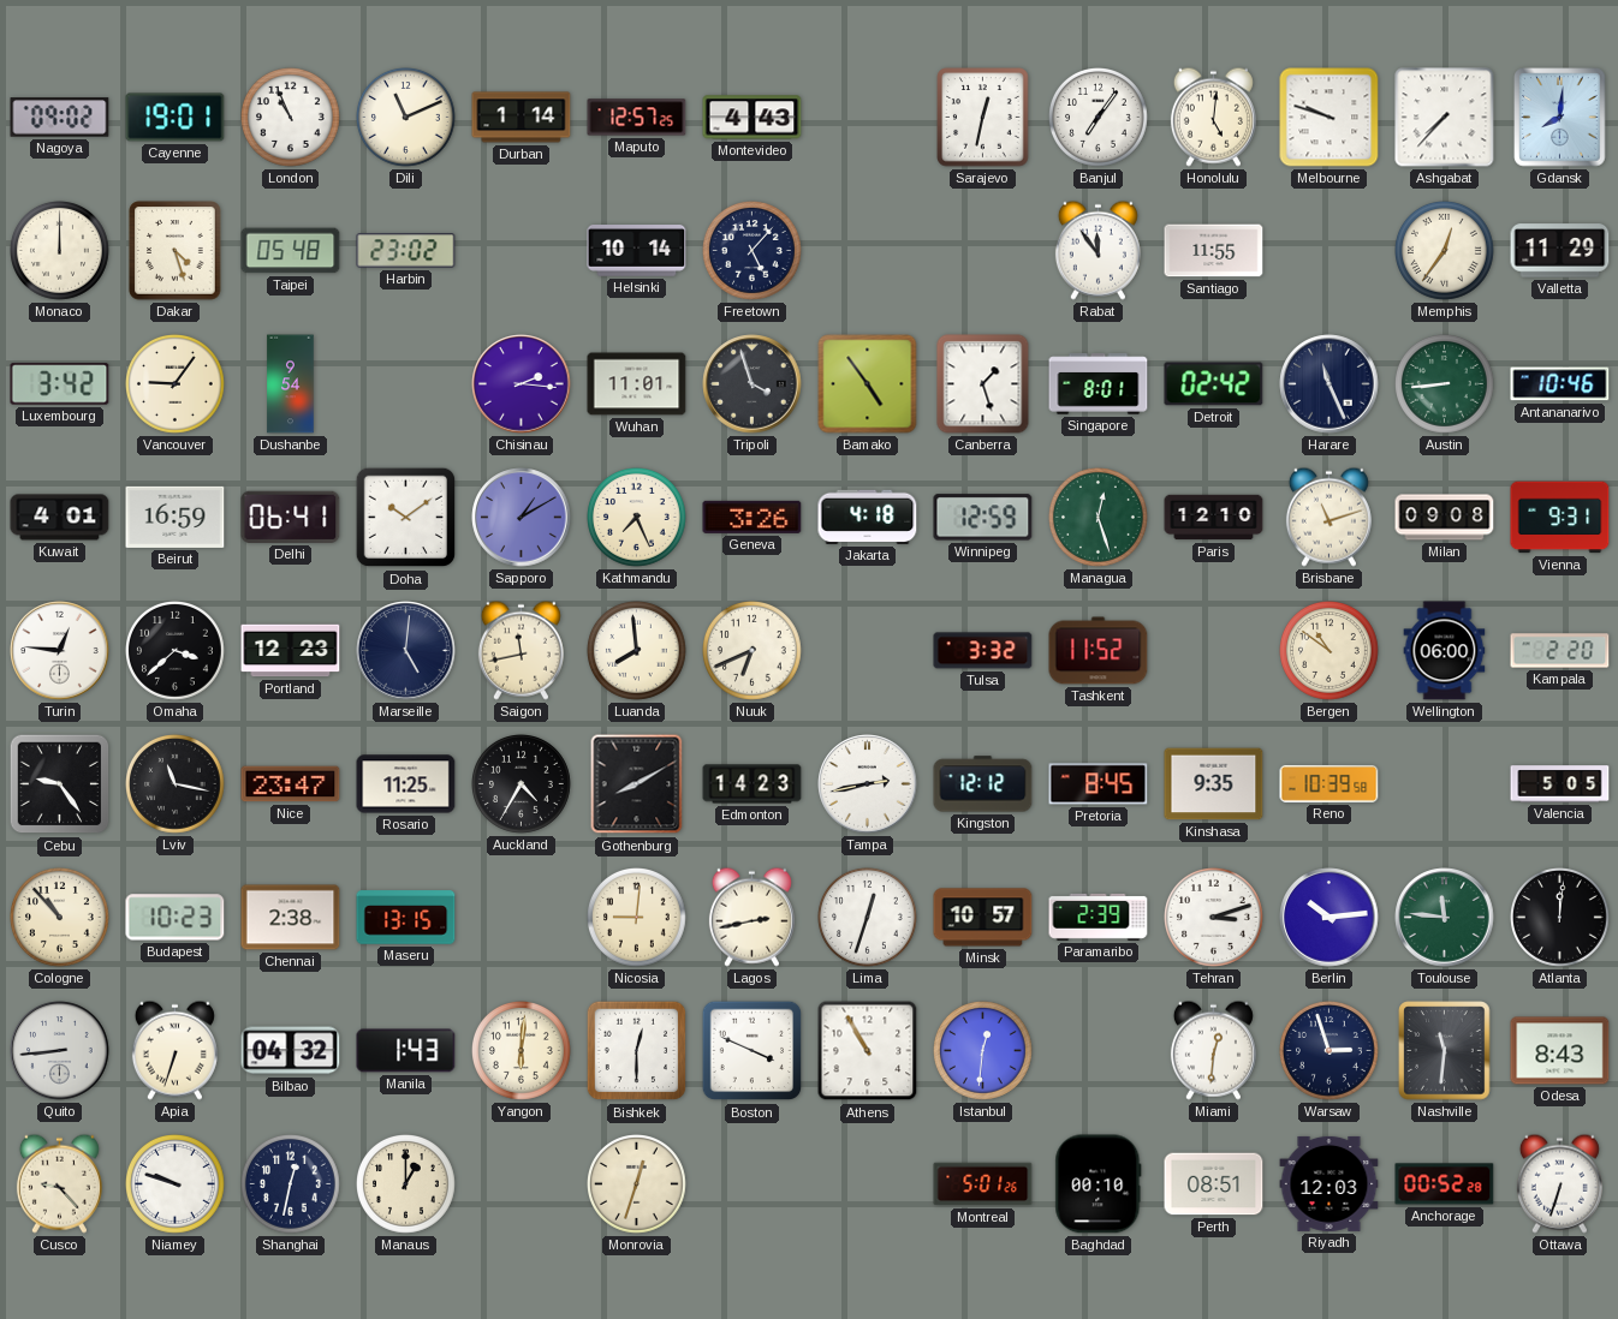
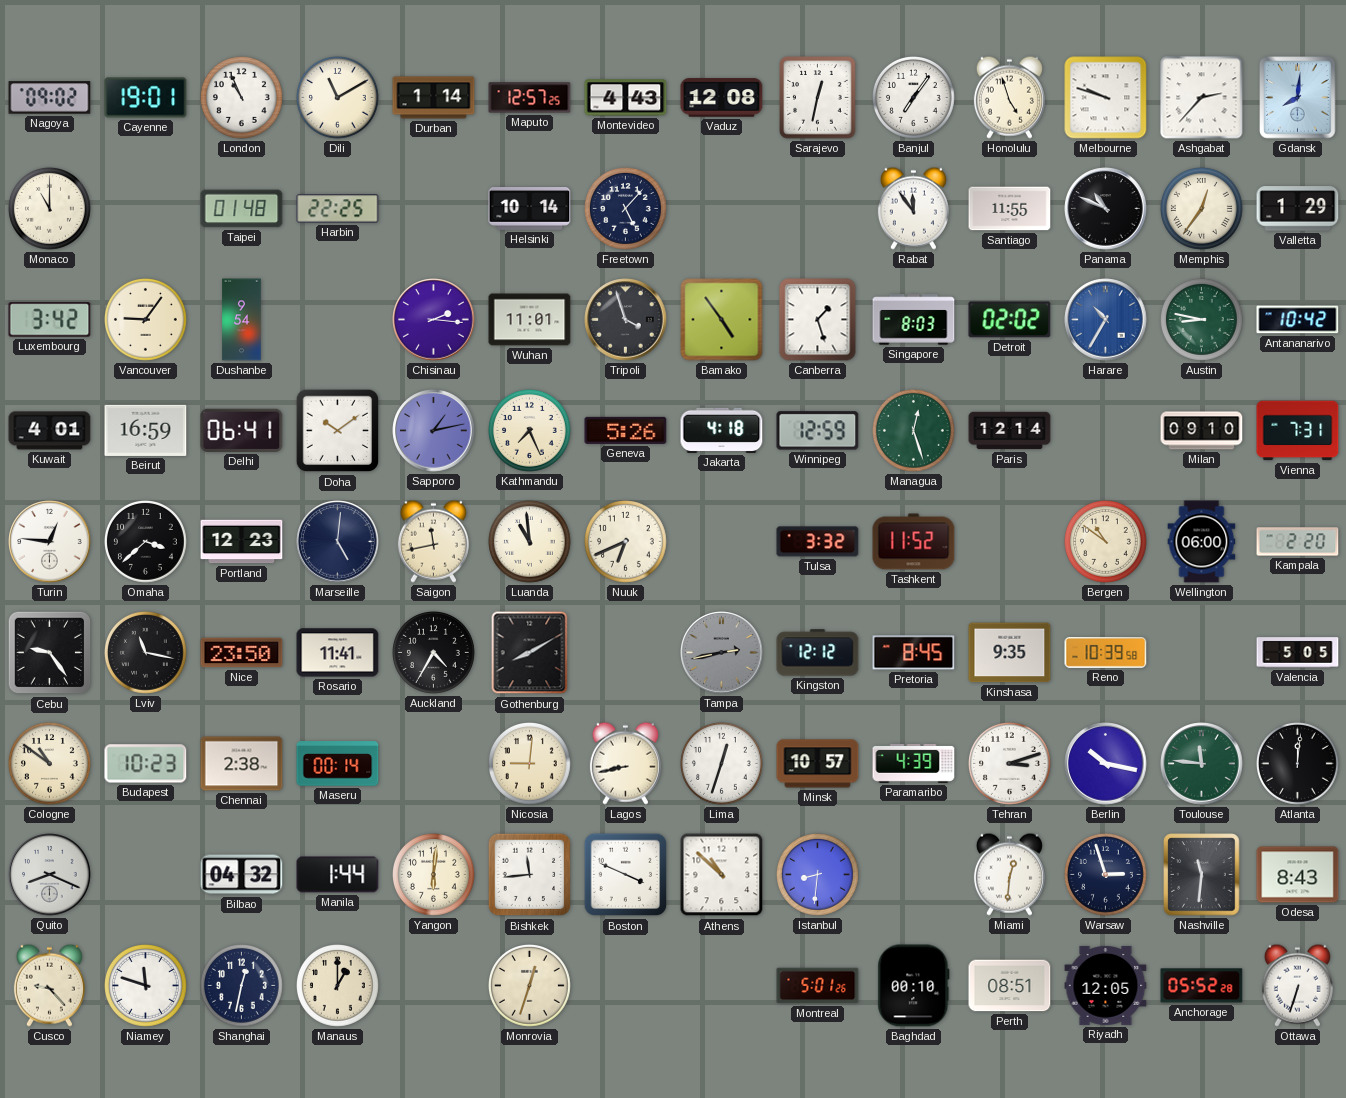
Dili: 11:11 -> 11:10 (338, 98)
Vaduz: none -> 12:08 (722, 98)
Honolulu: 5:01 -> 4:57 (1009, 97)
Ashgabat: 7:37 -> 2:37 (1202, 98)
Monaco: 12:00 -> 11:00 (50, 209)
Dakar: 4:27 -> none (176, 251)
Taipei: 05:48 -> 01:48 (242, 209)
Harbin: 23:02 -> 22:25 (338, 209)
Panama: none -> 10:49 (1106, 209)
Valletta: 11:29 -> 1:29 (1298, 209)
Singapore: 8:01 -> 8:03 (914, 320)
Detroit: 02:42 -> 02:02 (1010, 320)
Harare: 11:26 -> 10:35 (1106, 320)
Harare dial: navy -> blue (1106, 320)
Austin: 8:44 -> 8:47 (1202, 320)
Antananarivo: 10:46 -> 10:42 (1298, 320)
Sapporo: 1:10 -> 1:13 (434, 431)
Geneva: 3:26 -> 5:26 (626, 430)
Paris: 12:10 -> 12:14 (1010, 431)
Brisbane: 11:12 -> none (1328, 517)
Milan: 09:08 -> 09:10 (1202, 431)
Vienna: 9:31 -> 7:31 (1298, 431)
Luanda: 7:59 -> 10:59 (530, 542)
Nice: 23:47 -> 23:50 (242, 653)
Rosario: 11:25 -> 11:41 (338, 653)
Edmonton: 14:23 -> none (753, 784)
Tampa dial: white -> grey (722, 653)
Cologne: 10:53 -> 10:51 (50, 764)
Maseru: 13:15 -> 00:14 (338, 764)
Lagos: 2:43 -> 8:43 (625, 763)
Paramaribo: 2:39 -> 4:39 (914, 763)
Berlin: 10:14 -> 10:17 (1106, 764)
Quito: 8:44 -> 8:19 (50, 875)
Apia: 6:33 -> none (174, 1050)
Manila: 1:43 -> 1:44 (338, 875)
Bishkek: 12:30 -> 11:44 (530, 875)
Athens: 10:55 -> 10:52 (722, 875)
Istanbul: 12:31 -> 8:31 (818, 875)
Niamey: 9:48 -> 11:48 (146, 986)
Riyadh: 12:03 -> 12:05 (1106, 985)
Anchorage: 00:52 -> 05:52 (1202, 986)
